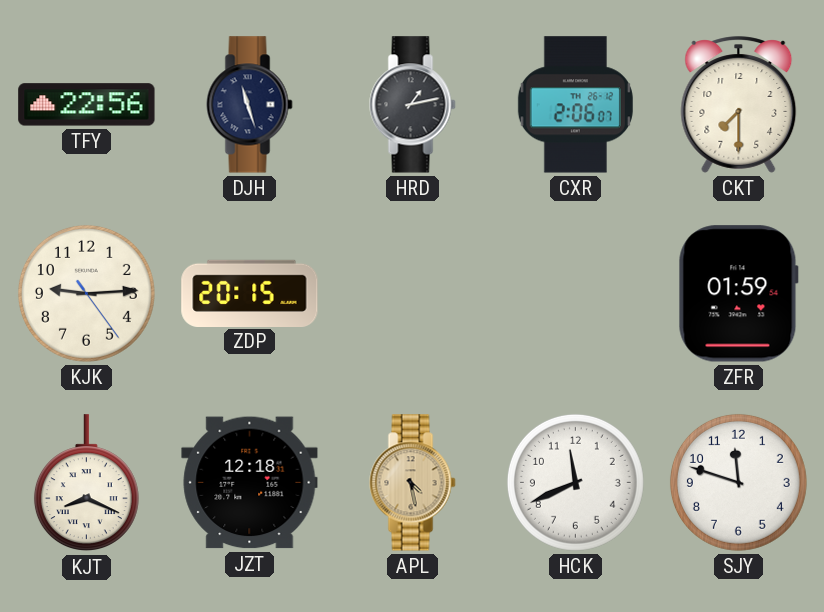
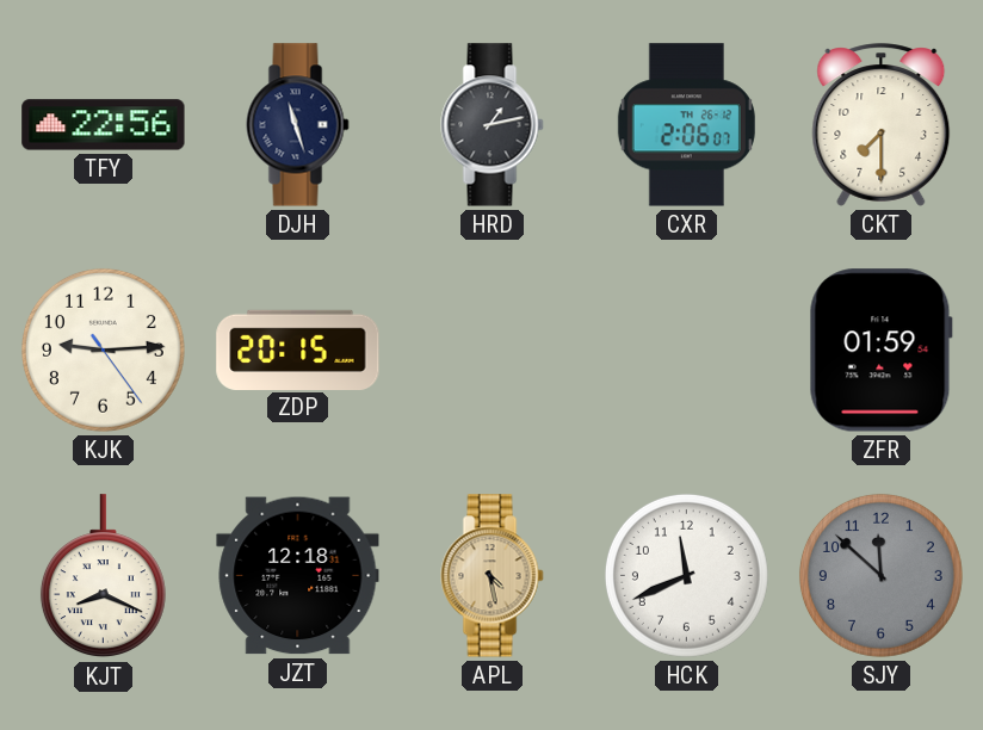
SJY: 11:48 -> 11:52 (880, 575)
SJY dial: white -> grey (880, 575)
